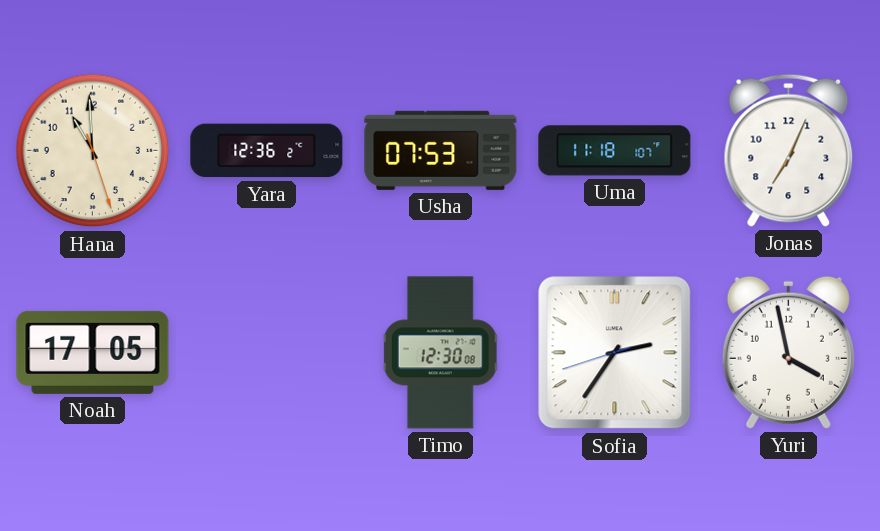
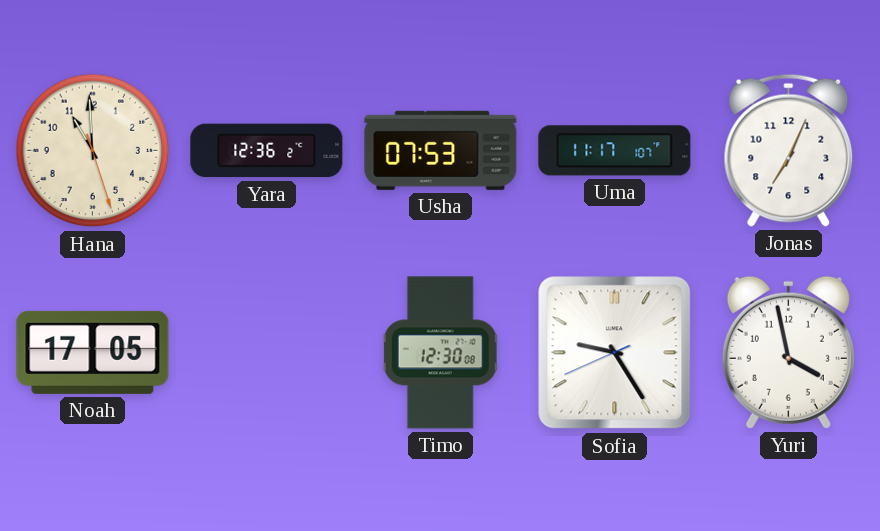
Uma: 11:18 -> 11:17 (615, 151)
Sofia: 2:35 -> 9:24 (615, 353)
